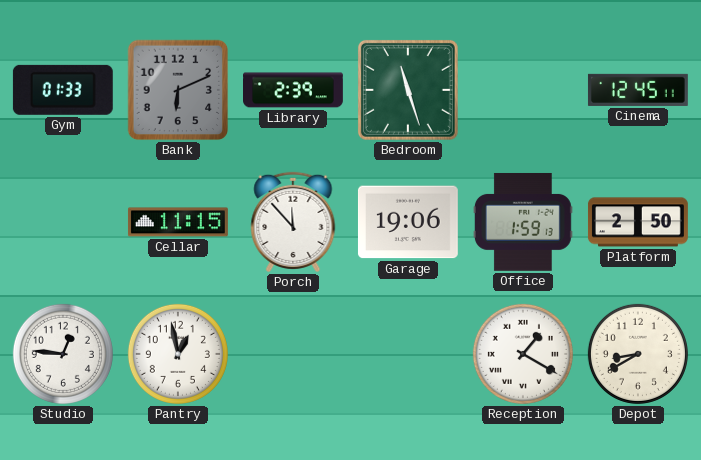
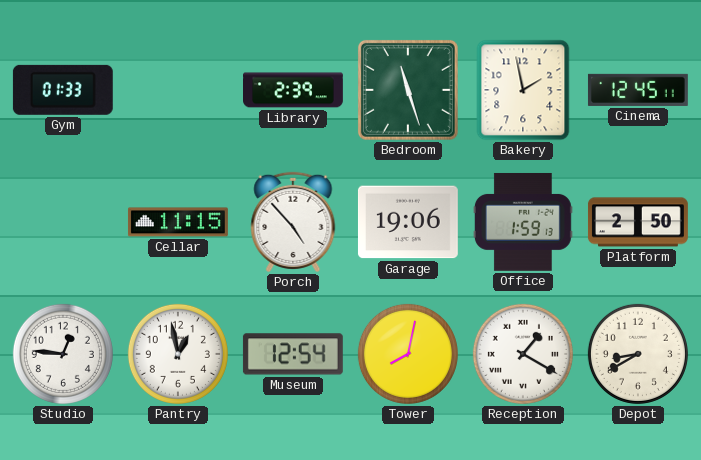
Bank: 6:11 -> none (178, 90)
Bakery: none -> 1:58 (523, 90)
Porch: 11:53 -> 4:53 (293, 222)
Museum: none -> 12:54 (293, 354)
Tower: none -> 8:02 (408, 354)
